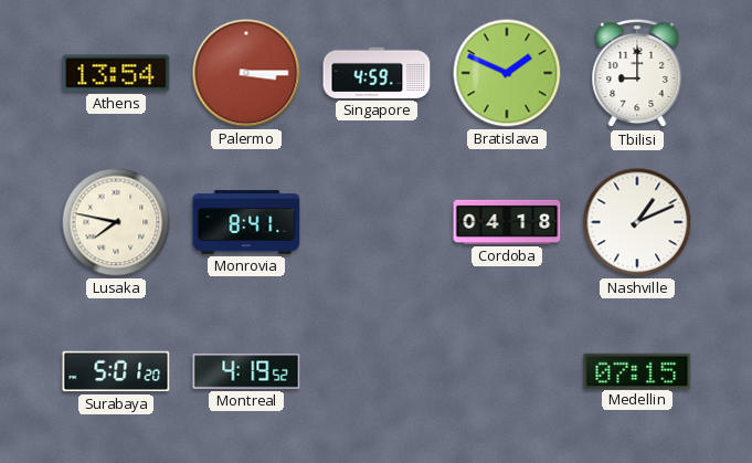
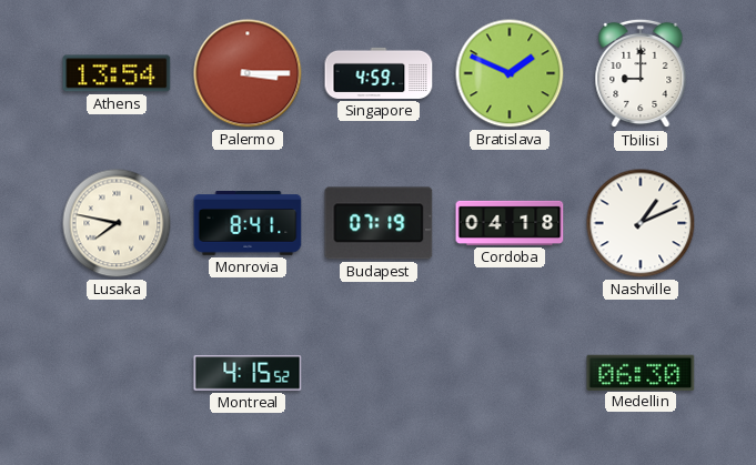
Budapest: none -> 07:19 (379, 223)
Surabaya: 5:01 -> none (116, 371)
Montreal: 4:19 -> 4:15 (248, 373)
Medellin: 07:15 -> 06:30 (641, 372)
